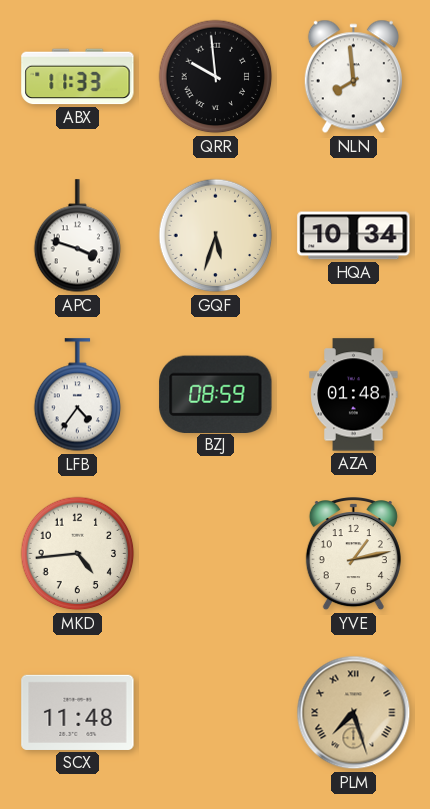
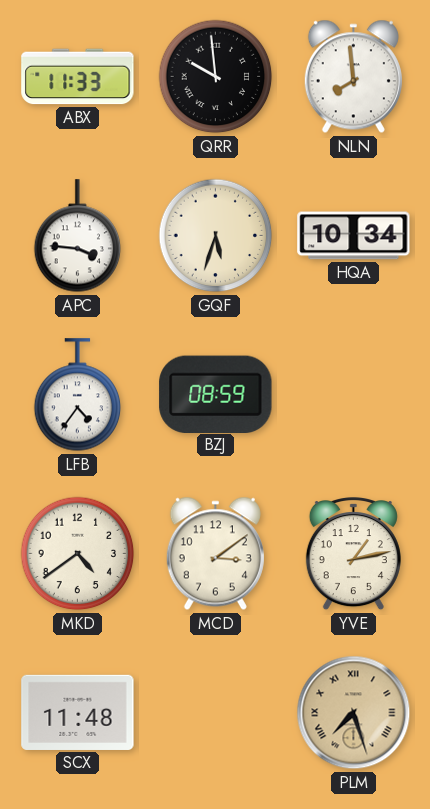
APC: 3:48 -> 3:46 (78, 236)
AZA: 01:48 -> none (354, 395)
MKD: 4:44 -> 4:39 (78, 554)
MCD: none -> 3:09 (215, 554)
